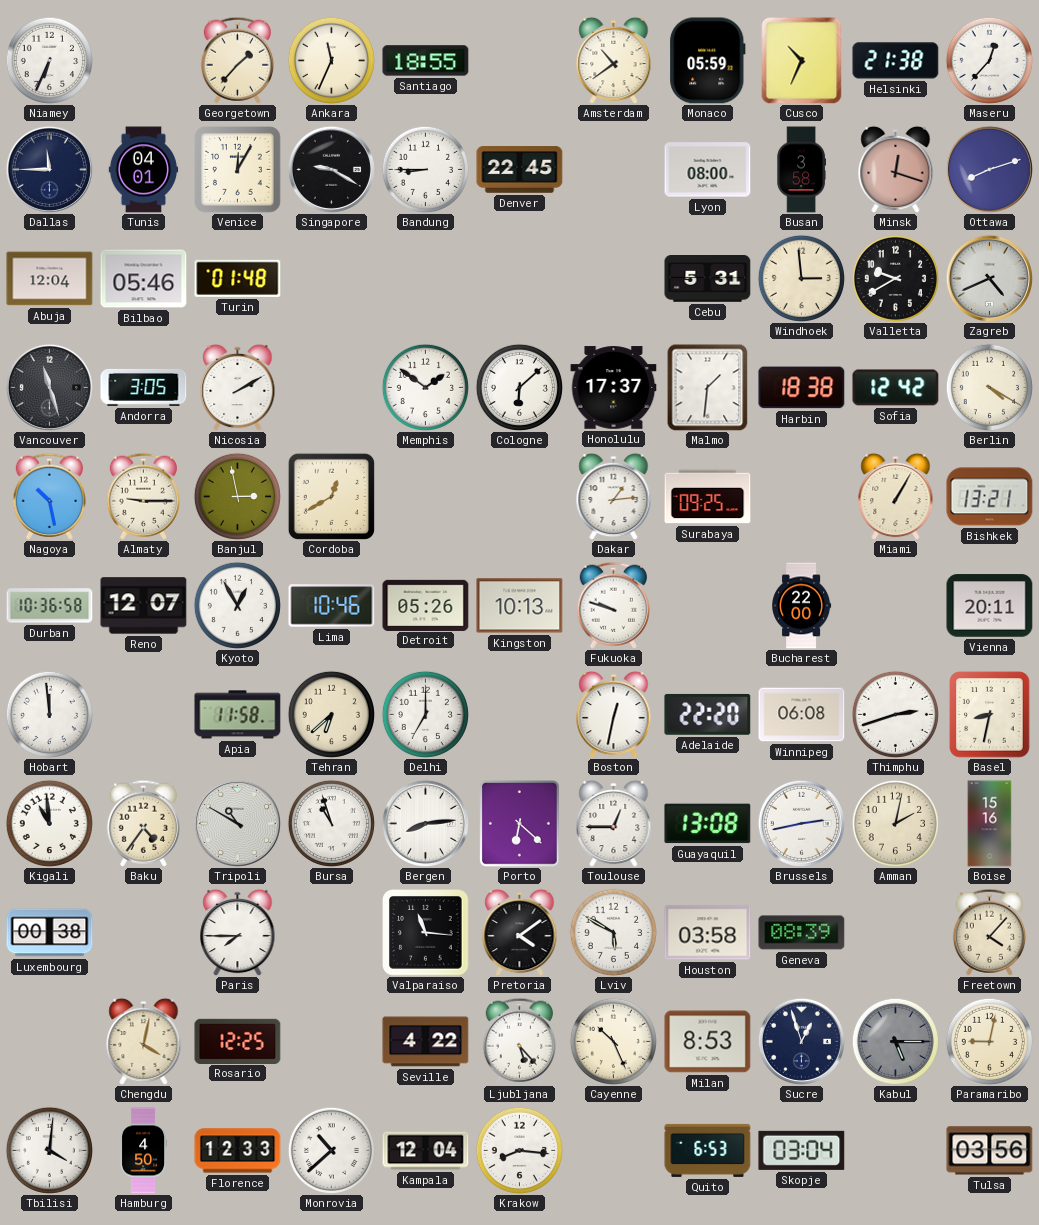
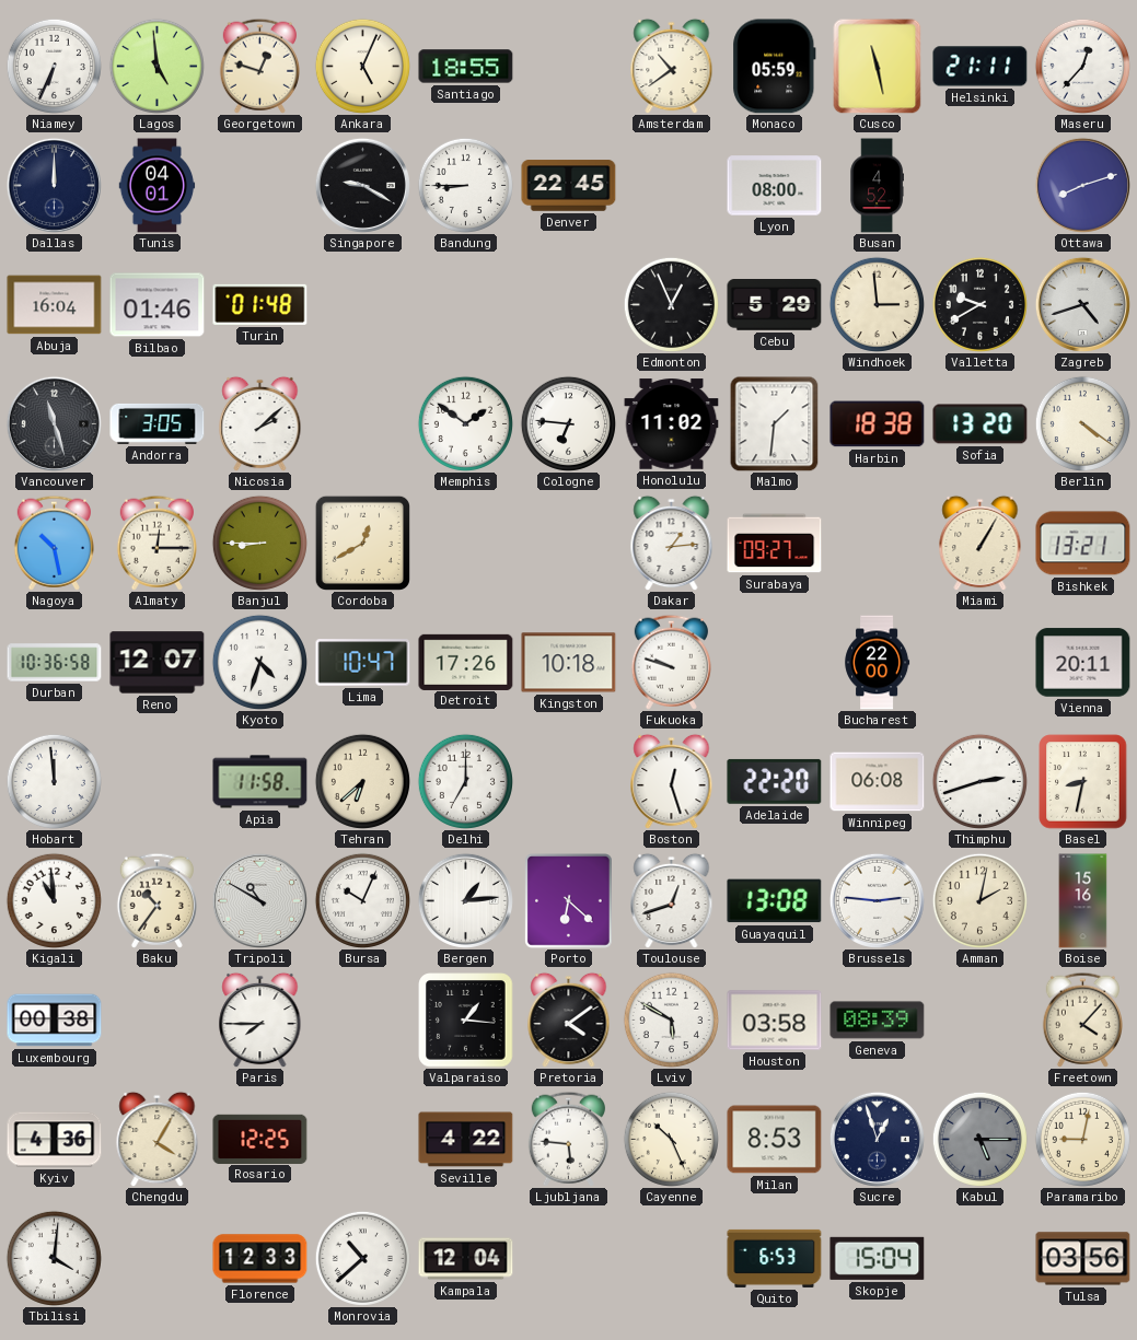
Lagos: none -> 4:59 (156, 66)
Georgetown: 1:37 -> 12:48 (259, 66)
Ankara: 11:34 -> 5:04 (362, 66)
Cusco: 10:34 -> 11:28 (878, 66)
Helsinki: 21:38 -> 21:11 (981, 67)
Dallas: 11:45 -> 12:00 (54, 185)
Venice: 12:05 -> none (238, 170)
Busan: 3:58 -> 4:52 (877, 186)
Minsk: 12:18 -> none (896, 169)
Abuja: 12:04 -> 16:04 (55, 305)
Bilbao: 05:46 -> 01:46 (158, 305)
Edmonton: none -> 12:56 (671, 304)
Cebu: 5:31 -> 5:29 (775, 305)
Zagreb: 4:41 -> 4:42 (1082, 304)
Nicosia: 2:10 -> 2:08 (260, 423)
Cologne: 6:08 -> 6:46 (568, 423)
Honolulu: 17:37 -> 11:02 (672, 424)
Sofia: 12:42 -> 13:20 (981, 424)
Berlin: 4:20 -> 4:21 (1082, 423)
Almaty: 9:15 -> 12:15 (156, 543)
Banjul: 2:58 -> 8:45 (259, 543)
Surabaya: 09:25 -> 09:27 (775, 544)
Kyoto: 12:55 -> 4:33 (259, 662)
Lima: 10:46 -> 10:47 (363, 663)
Detroit: 05:26 -> 17:26 (466, 662)
Kingston: 10:13 -> 10:18 (569, 663)
Boston: 12:32 -> 12:27 (672, 781)
Baku: 4:36 -> 10:36 (156, 900)
Bursa: 10:57 -> 10:04 (362, 900)
Bergen: 8:14 -> 1:14 (465, 900)
Toulouse: 12:45 -> 12:42 (672, 900)
Brussels: 2:43 -> 2:46 (877, 900)
Valparaiso: 11:16 -> 1:16 (466, 1021)
Kyiv: none -> 4:36 (55, 1140)
Chengdu: 4:02 -> 4:05 (158, 1139)
Ljubljana: 5:23 -> 5:46 (568, 1139)
Hamburg: 4:50 -> none (143, 1151)
Krakow: 8:16 -> none (519, 1150)
Skopje: 03:04 -> 15:04 (878, 1258)
